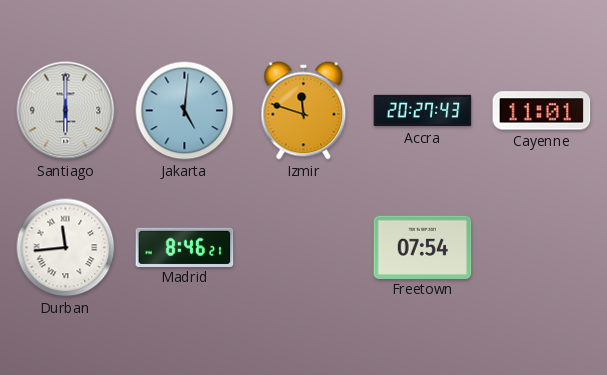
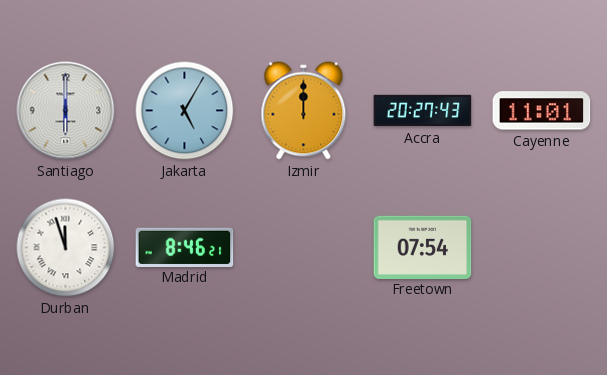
Jakarta: 5:01 -> 5:05 (185, 111)
Izmir: 11:48 -> 12:00 (304, 111)
Durban: 11:44 -> 11:57 (66, 248)
